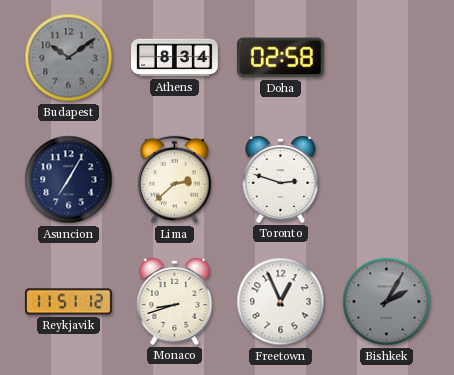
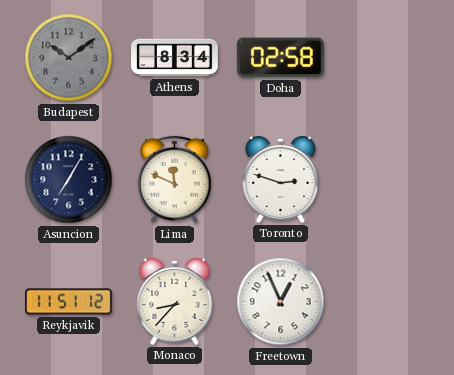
Lima: 2:38 -> 11:49 (175, 180)
Monaco: 8:42 -> 8:37 (175, 301)
Bishkek: 2:05 -> none (387, 302)
